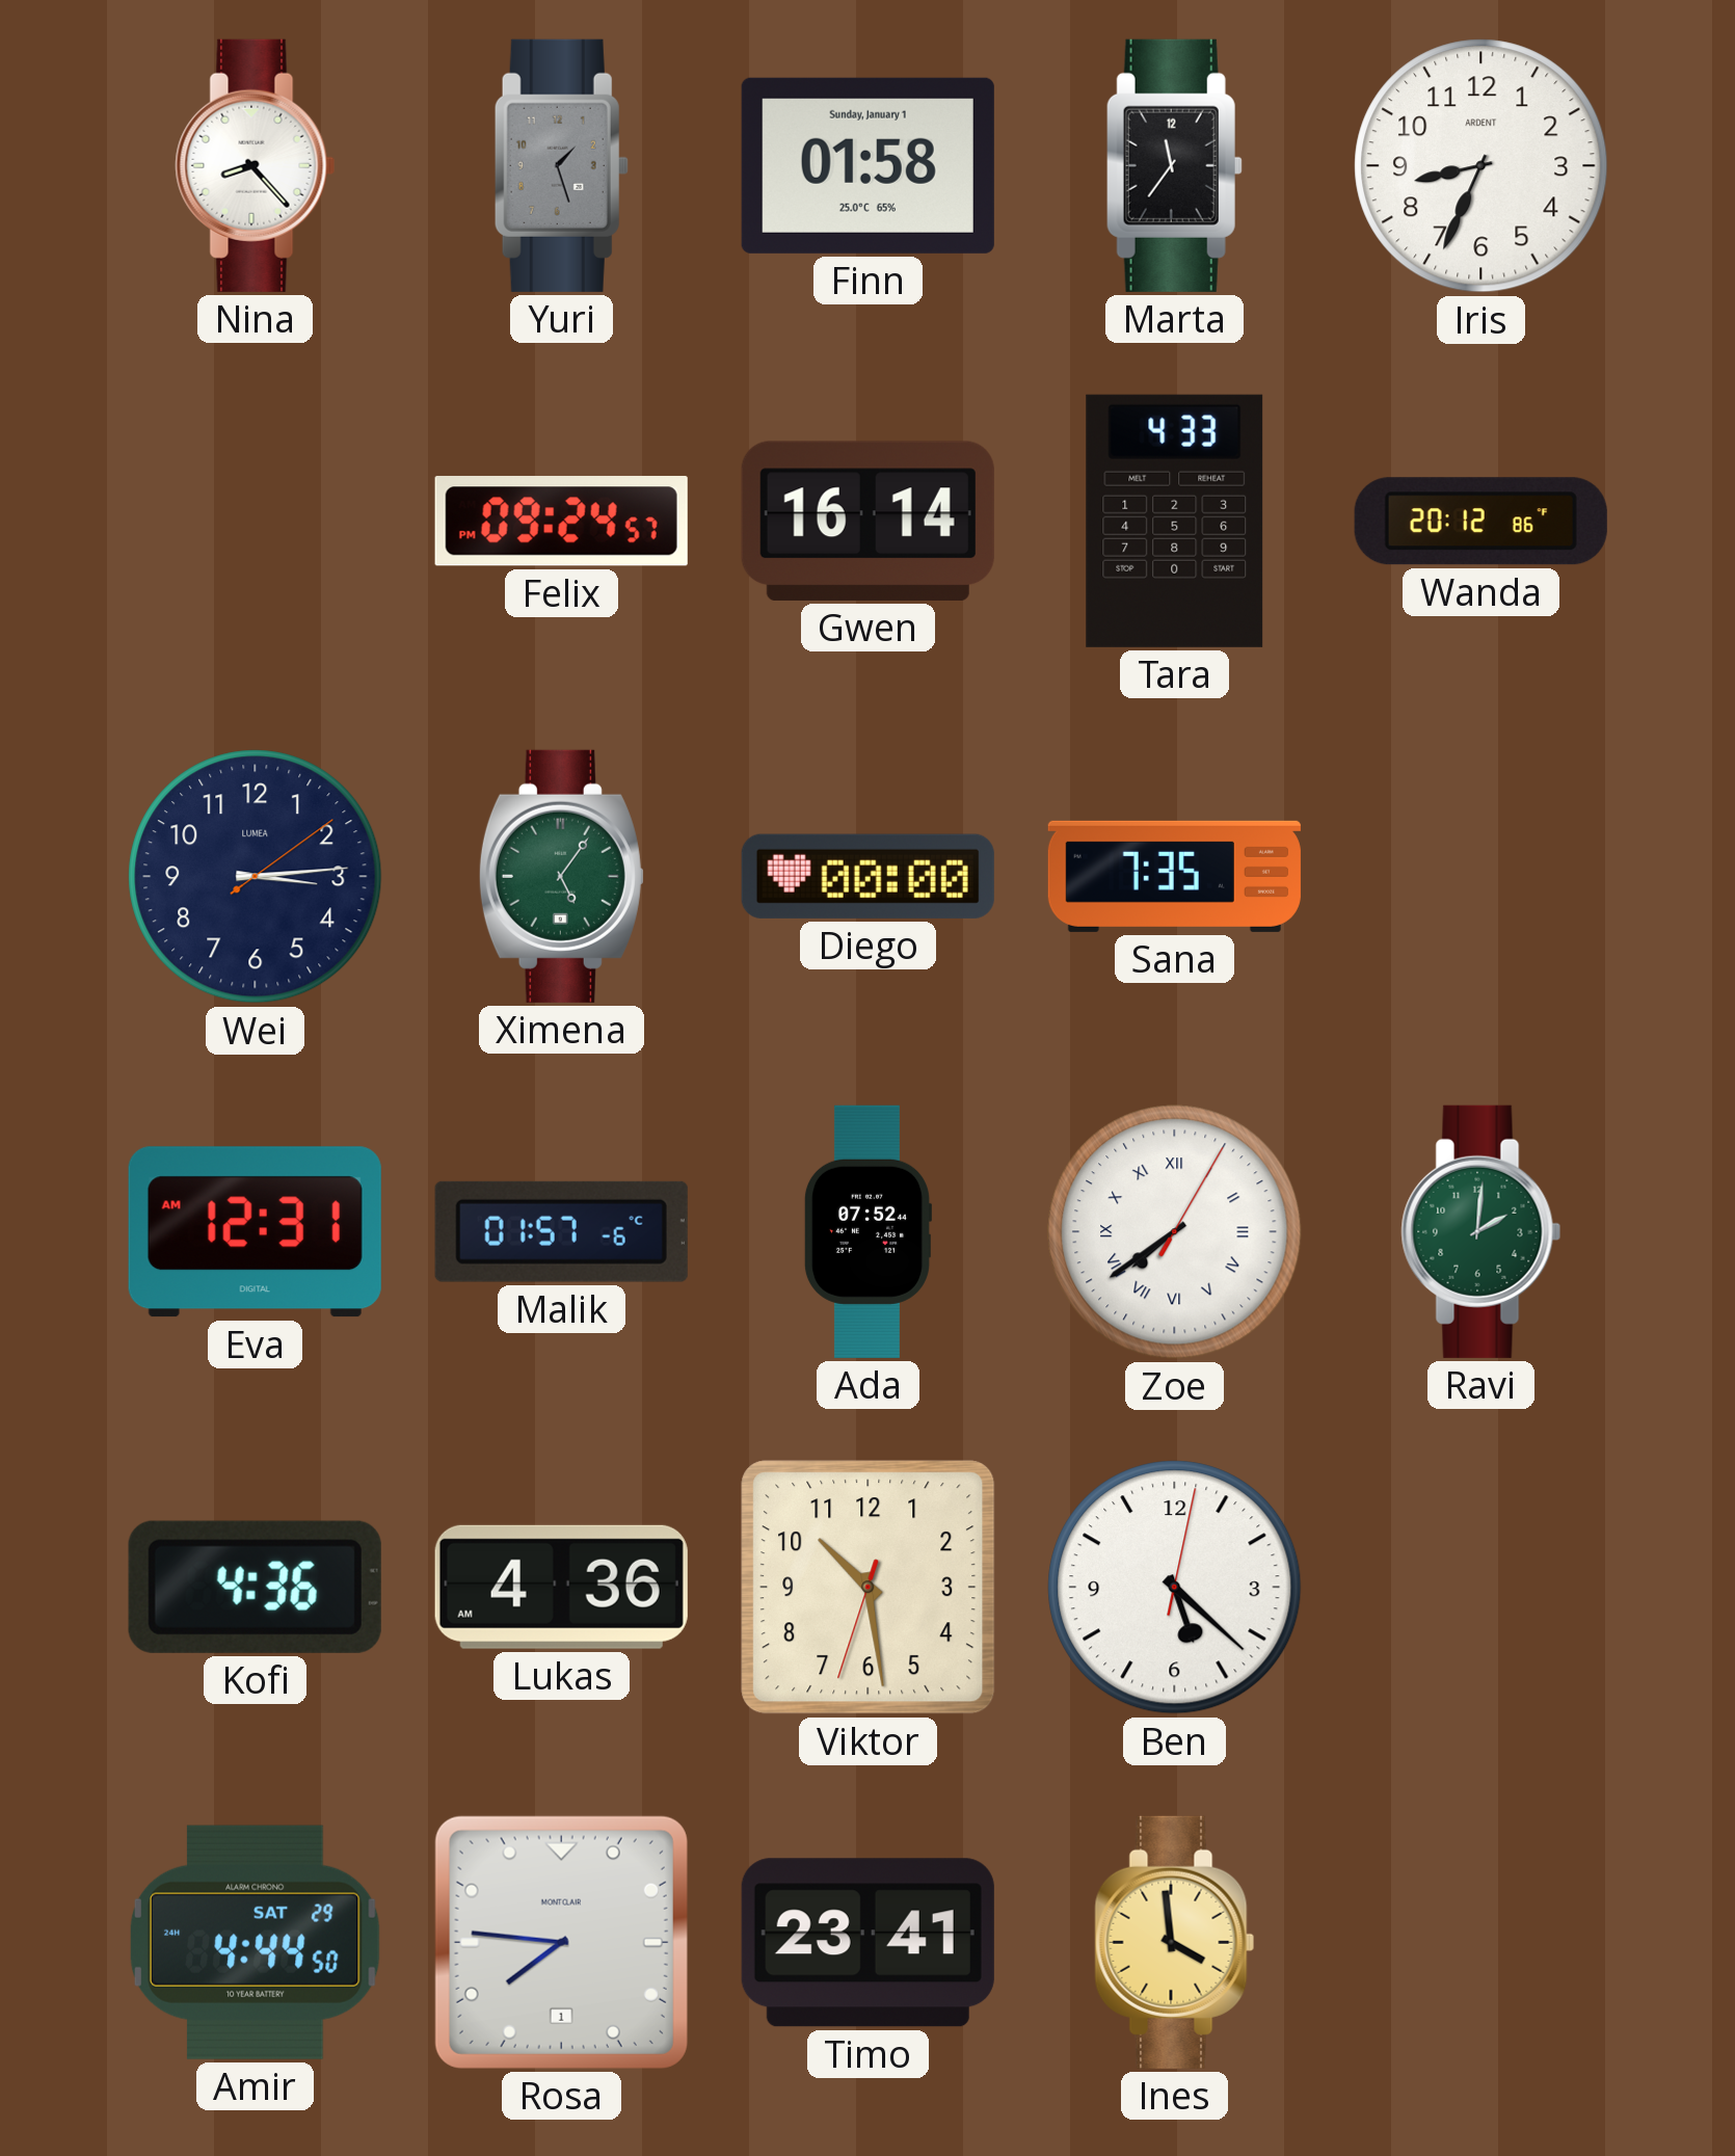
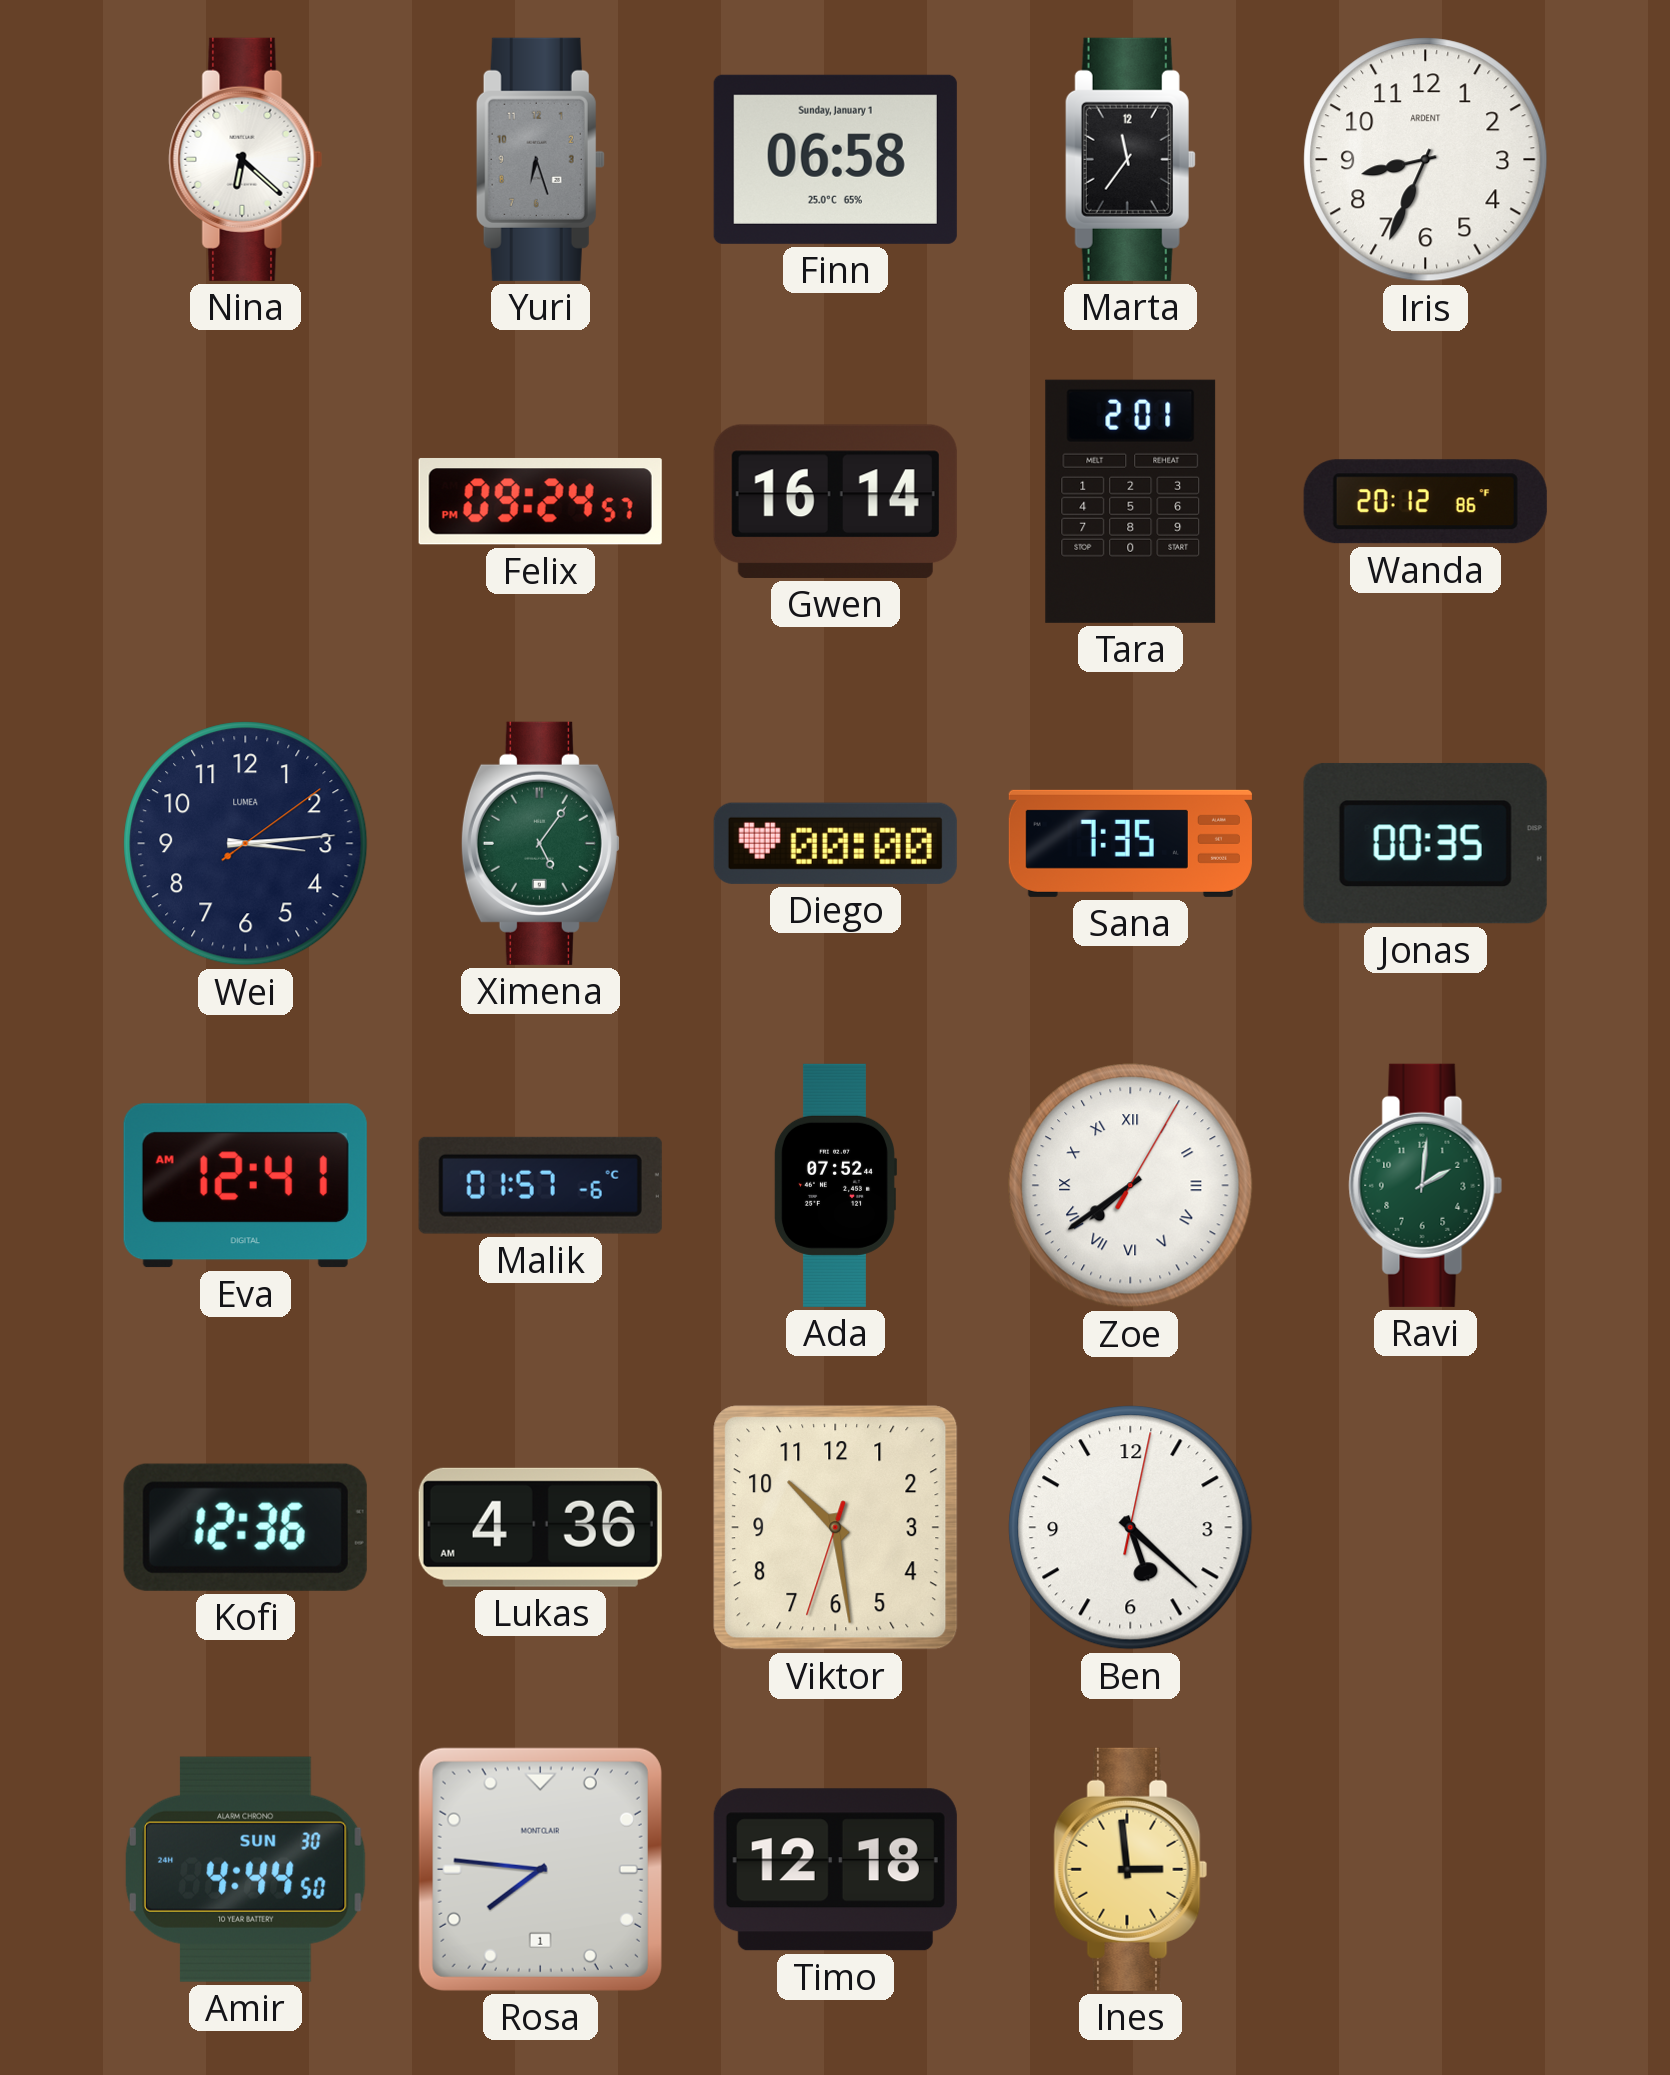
Nina: 8:23 -> 6:22 (246, 159)
Yuri: 1:27 -> 6:27 (540, 159)
Finn: 01:58 -> 06:58 (835, 159)
Tara: 4:33 -> 2:01 (1131, 501)
Jonas: none -> 00:35 (1425, 843)
Eva: 12:31 -> 12:41 (245, 1186)
Kofi: 4:36 -> 12:36 (245, 1527)
Amir date: SAT 29 -> SUN 30 (245, 1869)
Timo: 23:41 -> 12:18 (835, 1870)
Ines: 3:59 -> 2:59 (1131, 1869)
